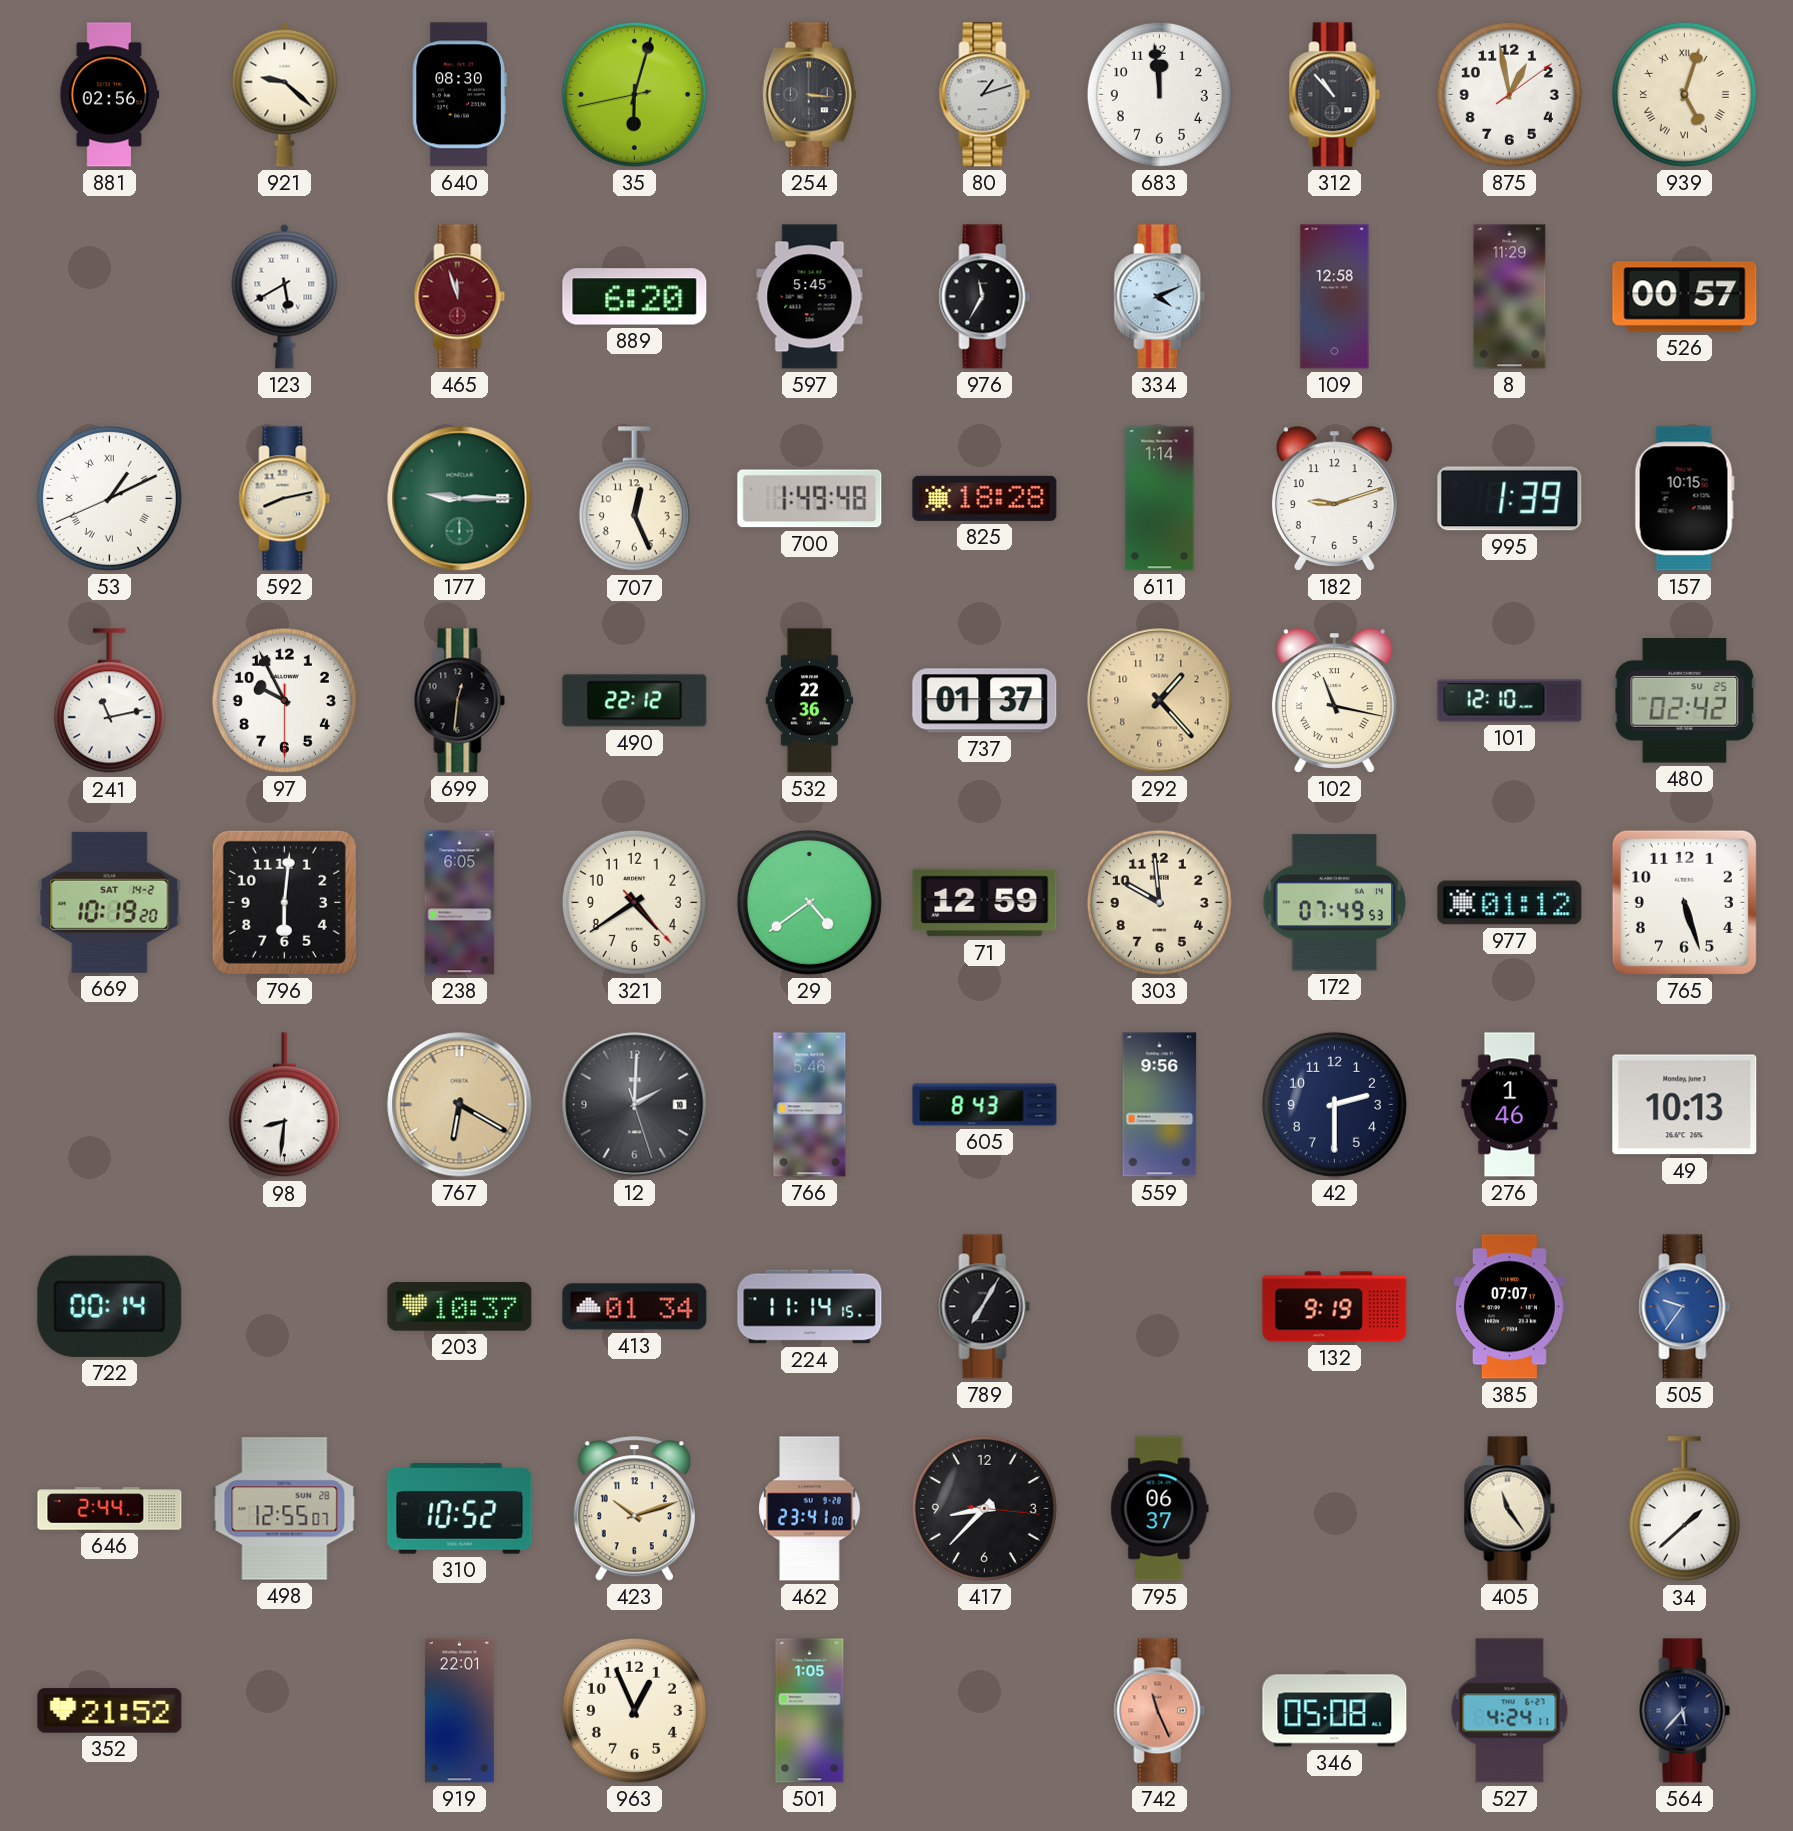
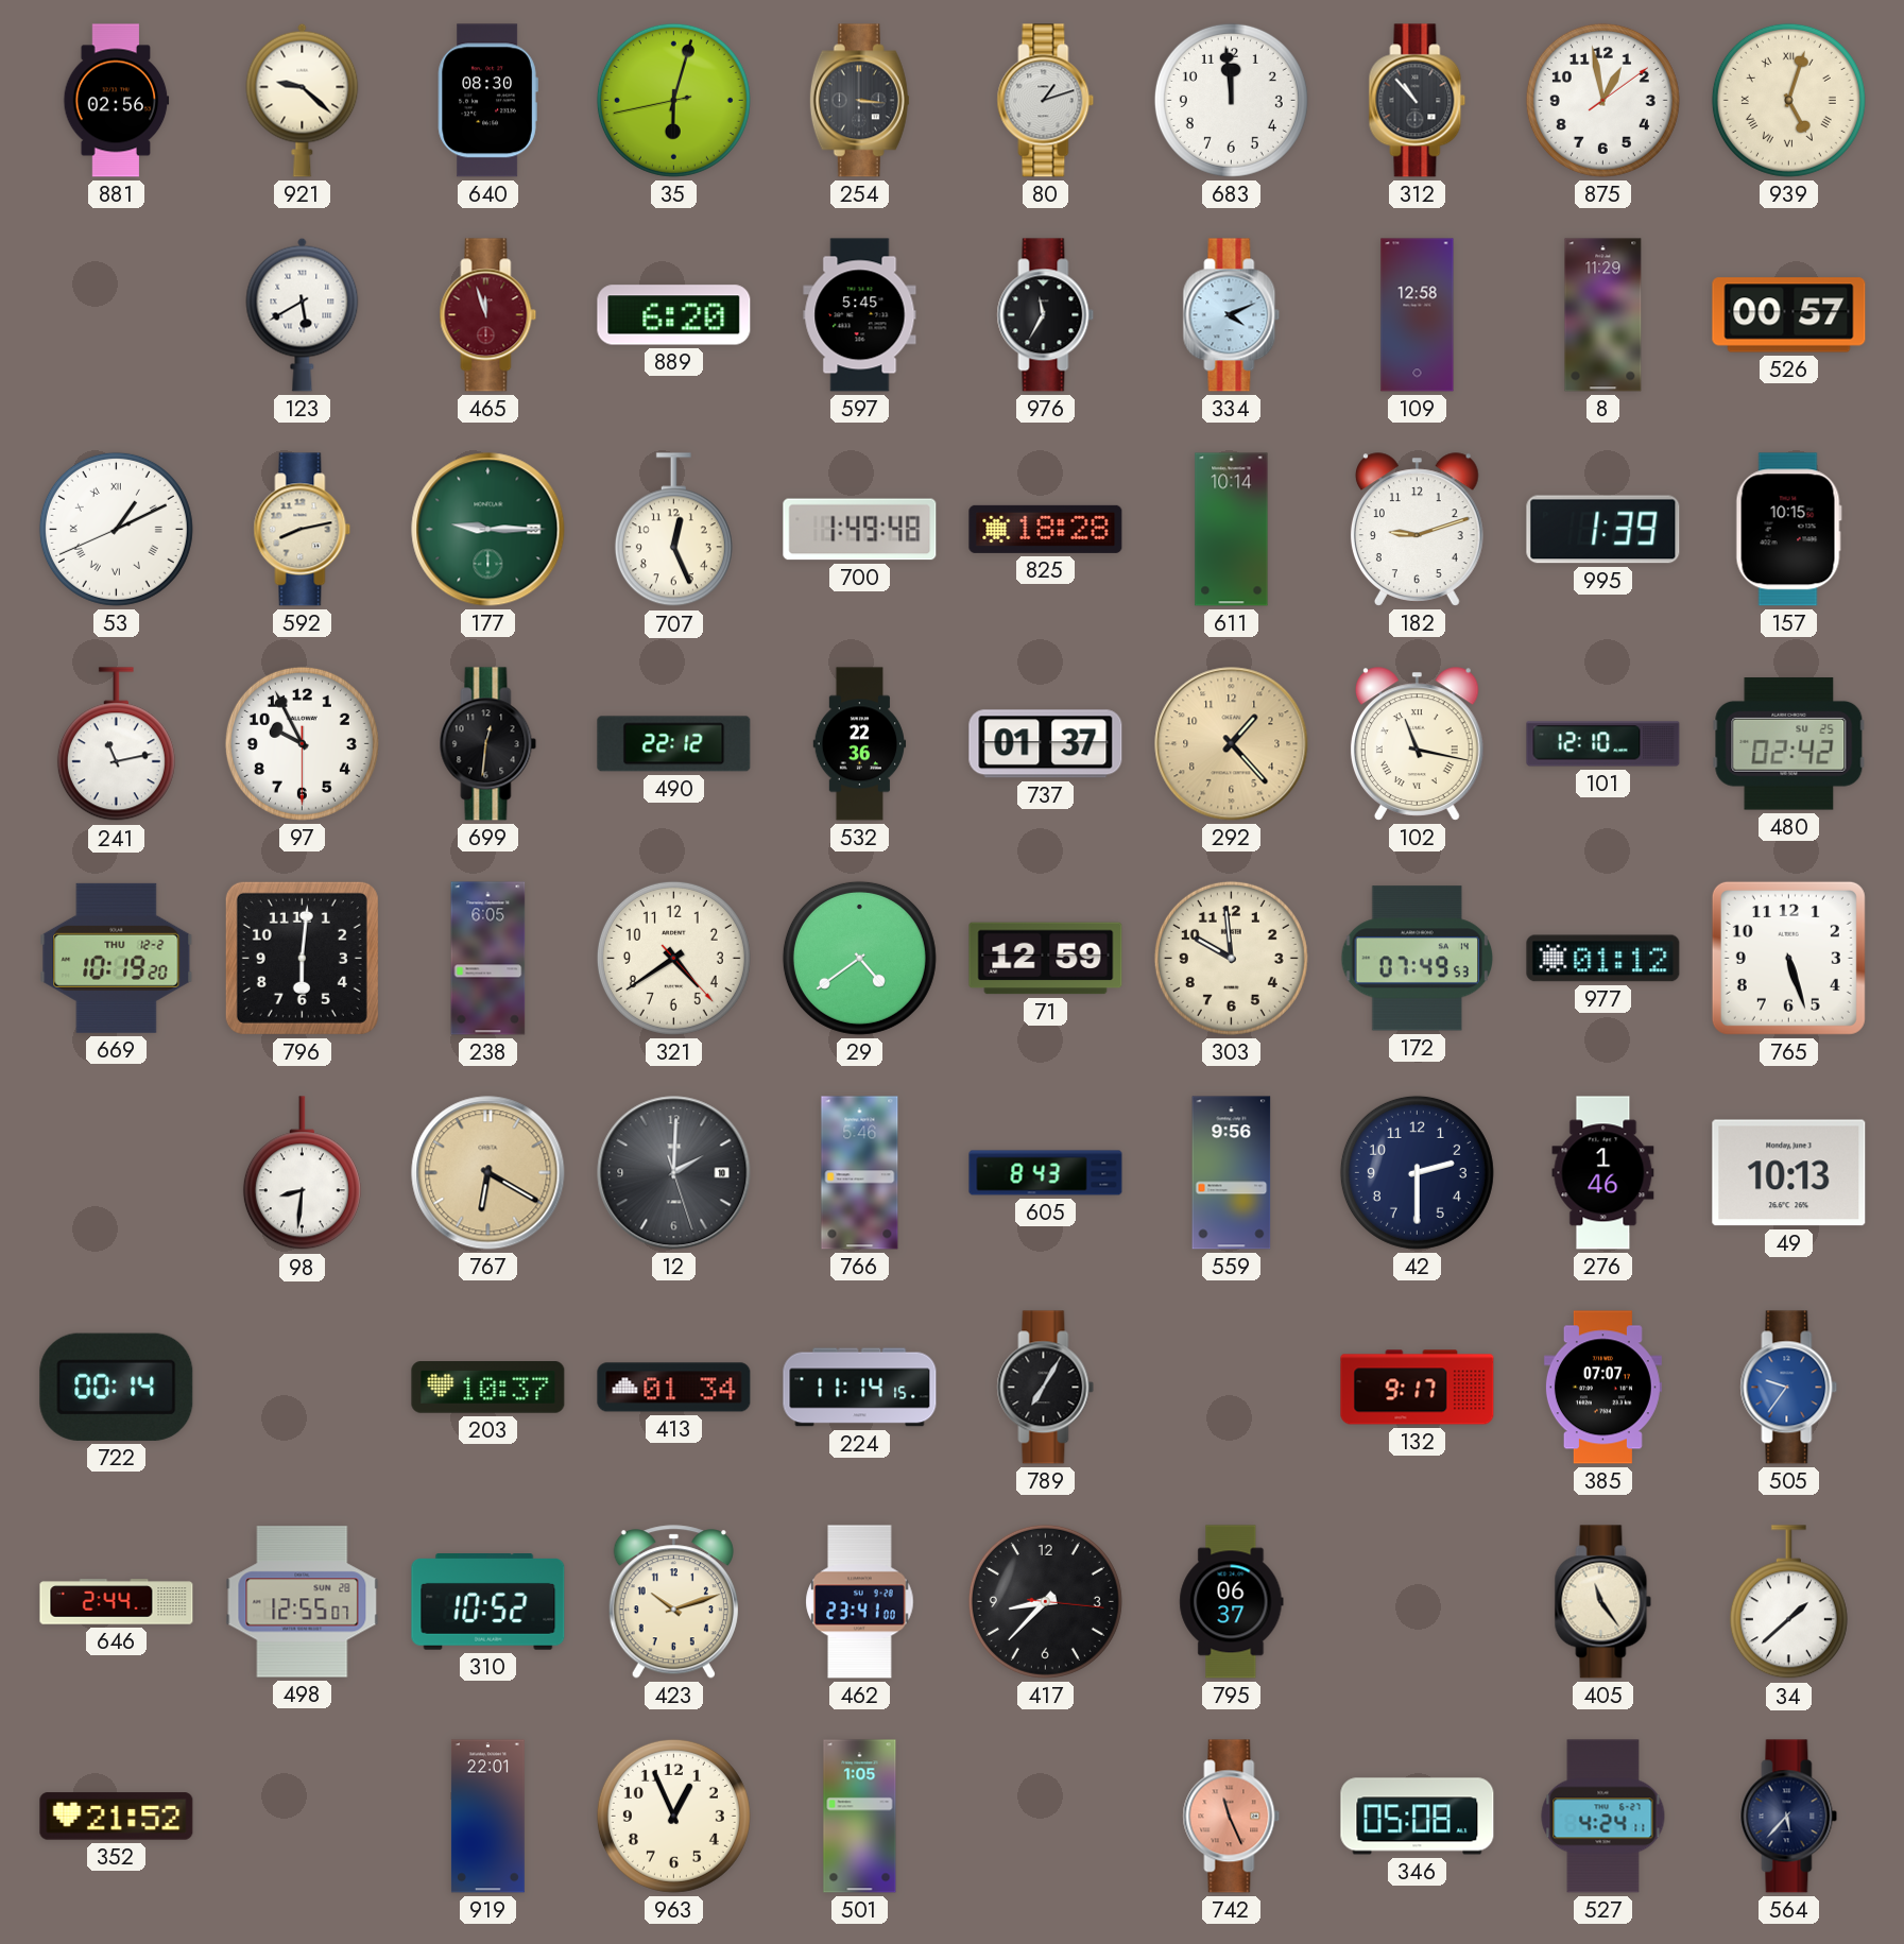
611: 1:14 -> 10:14 (1232, 530)
669 date: SAT 14-2 -> THU 12-2 (117, 958)
132: 9:19 -> 9:17 (1418, 1388)
